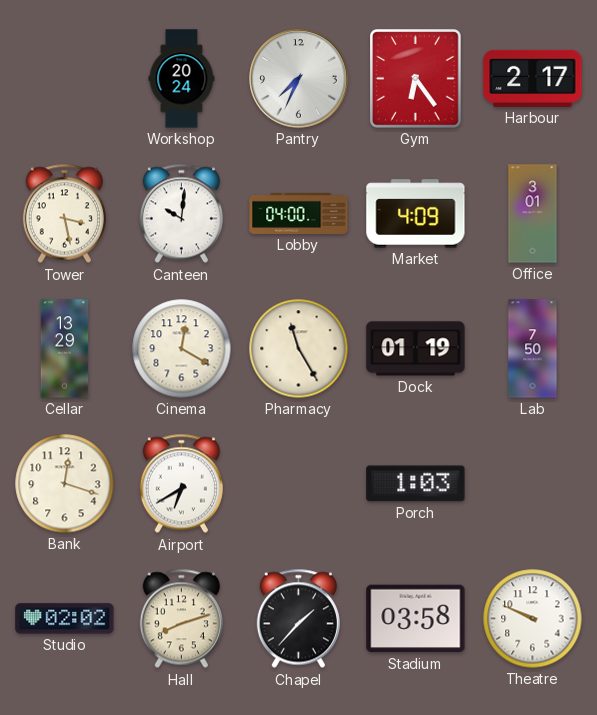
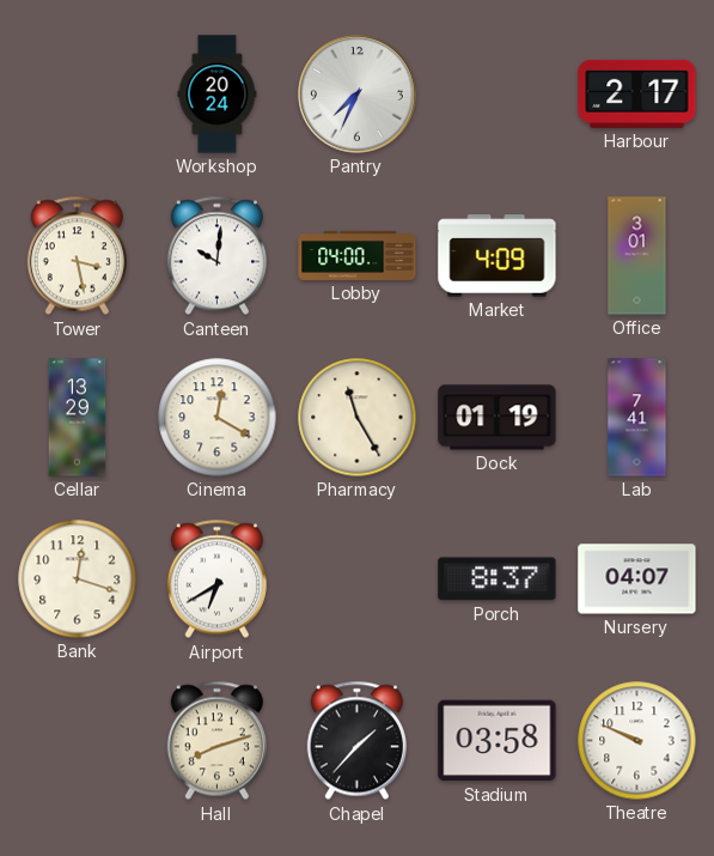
Gym: 6:24 -> none (416, 79)
Lab: 7:50 -> 7:41 (637, 418)
Porch: 1:03 -> 8:37 (498, 579)
Nursery: none -> 04:07 (637, 579)
Studio: 02:02 -> none (65, 619)
